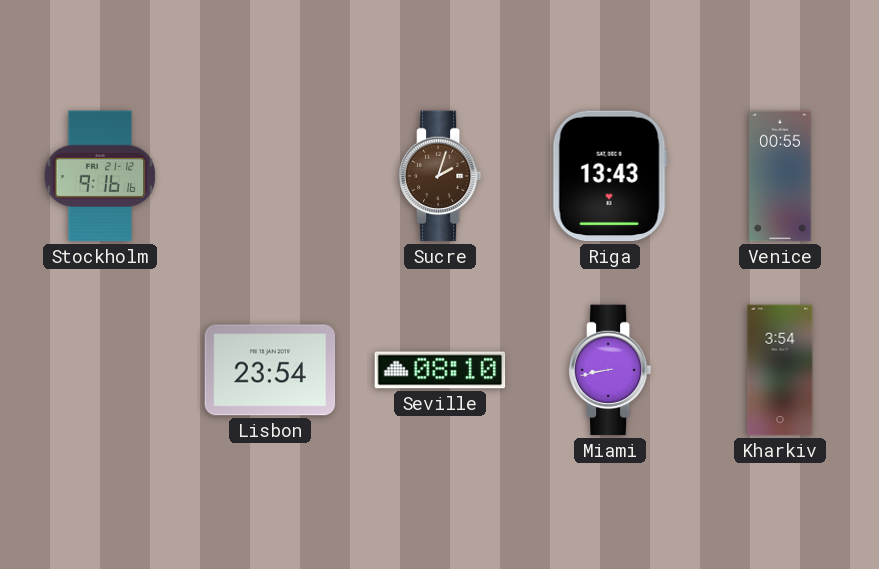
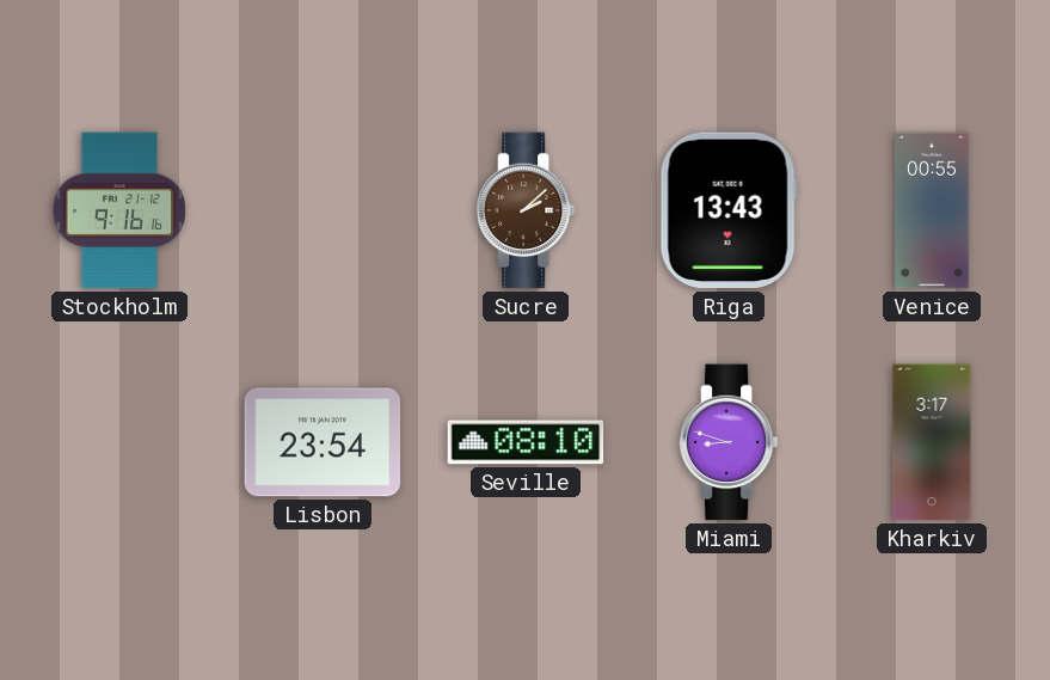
Sucre: 2:03 -> 2:08 (526, 210)
Miami: 8:43 -> 8:48 (729, 442)
Kharkiv: 3:54 -> 3:17 (932, 442)
